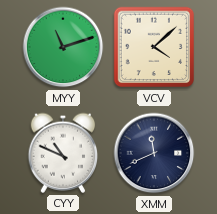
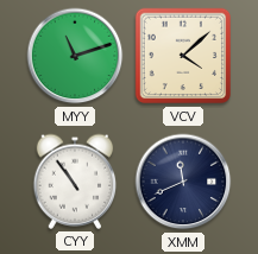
CYY: 10:49 -> 10:54 (75, 182)
